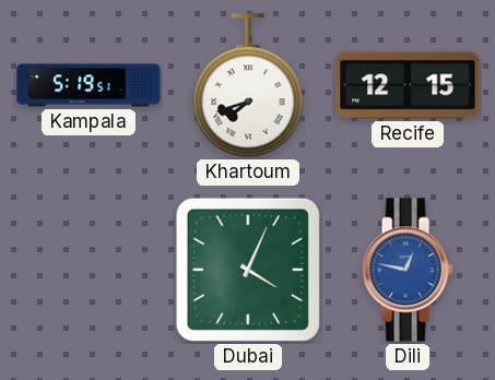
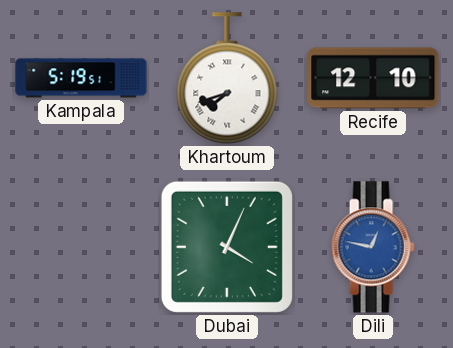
Recife: 12:15 -> 12:10 (373, 78)
